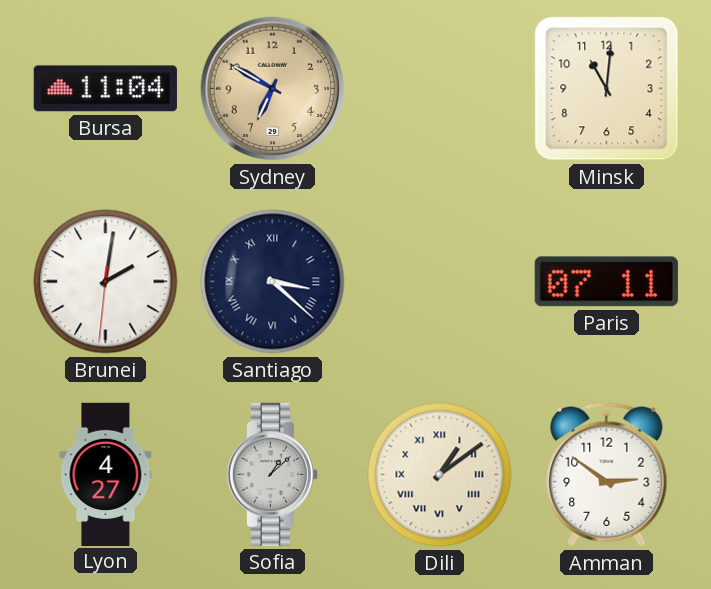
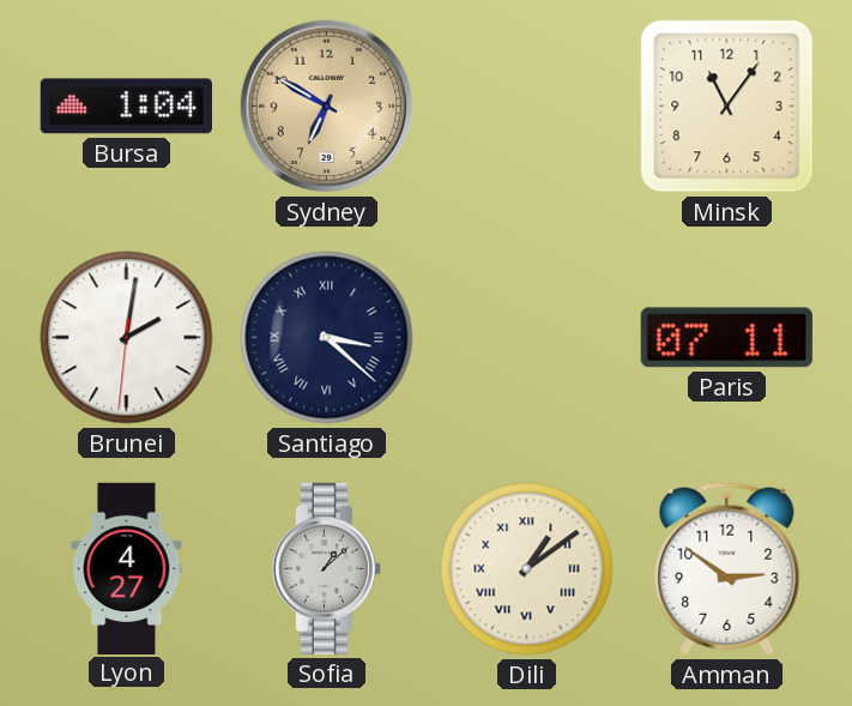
Bursa: 11:04 -> 1:04 (126, 107)
Minsk: 11:01 -> 11:06 (727, 107)
